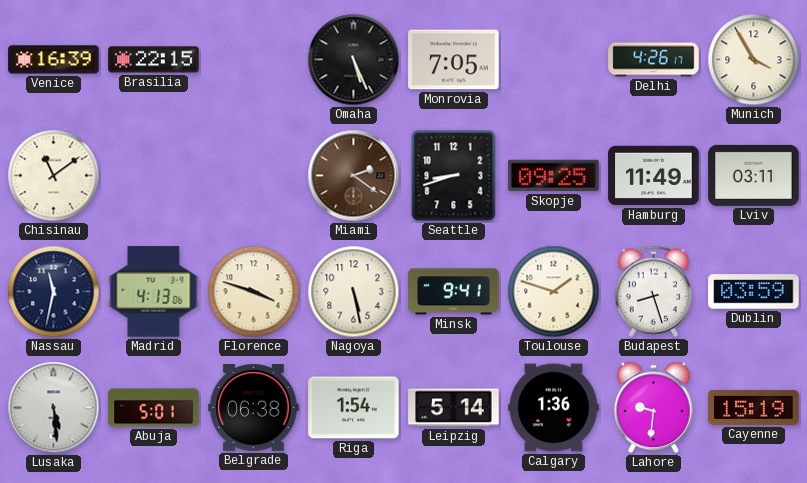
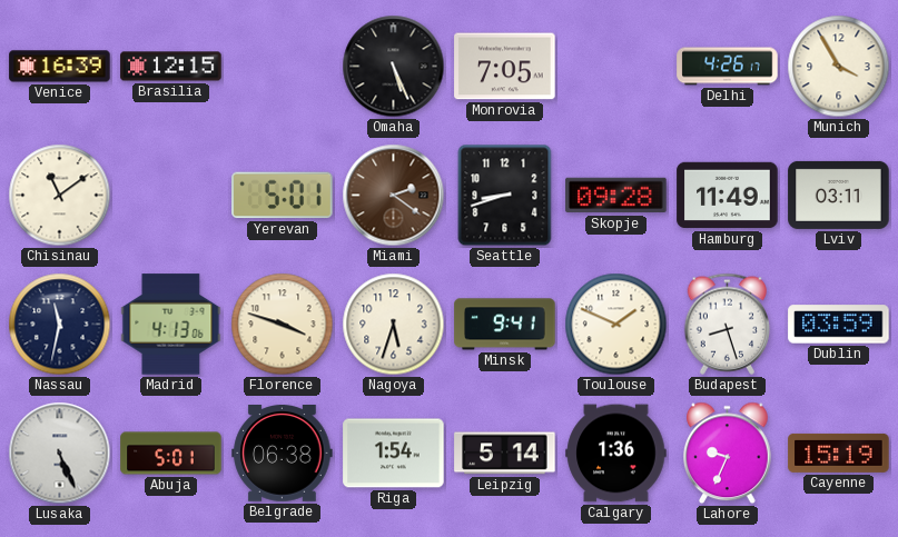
Brasilia: 22:15 -> 12:15 (171, 67)
Yerevan: none -> 5:01 (283, 196)
Skopje: 09:25 -> 09:28 (616, 196)
Nagoya: 5:28 -> 5:33 (394, 325)
Toulouse: 1:48 -> 1:49 (616, 325)
Lusaka: 5:29 -> 5:26 (60, 454)
Lahore: 9:31 -> 9:34 (728, 454)
